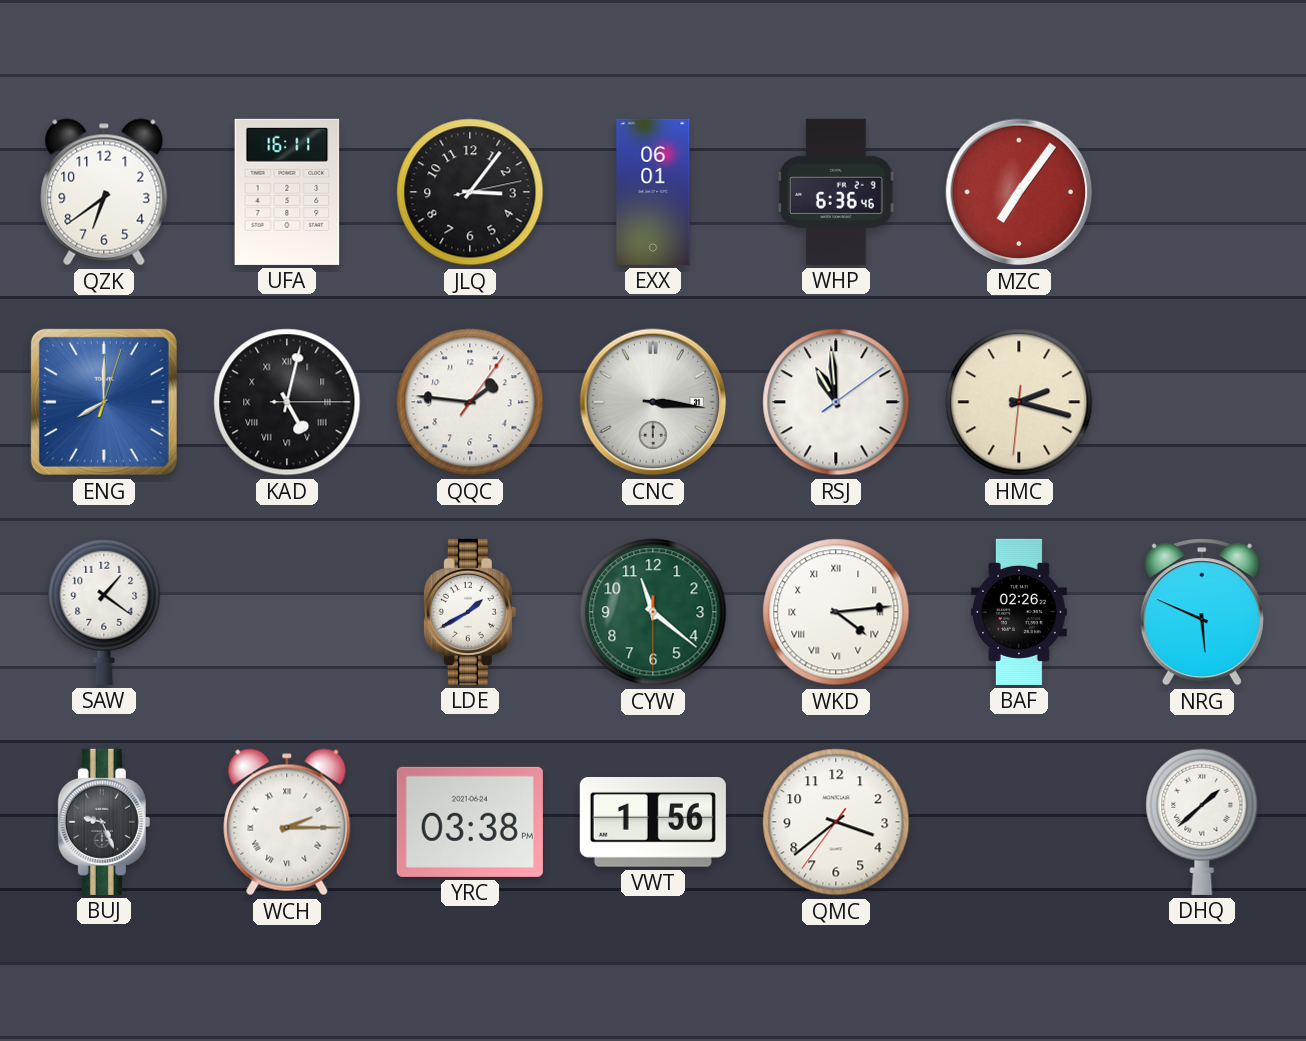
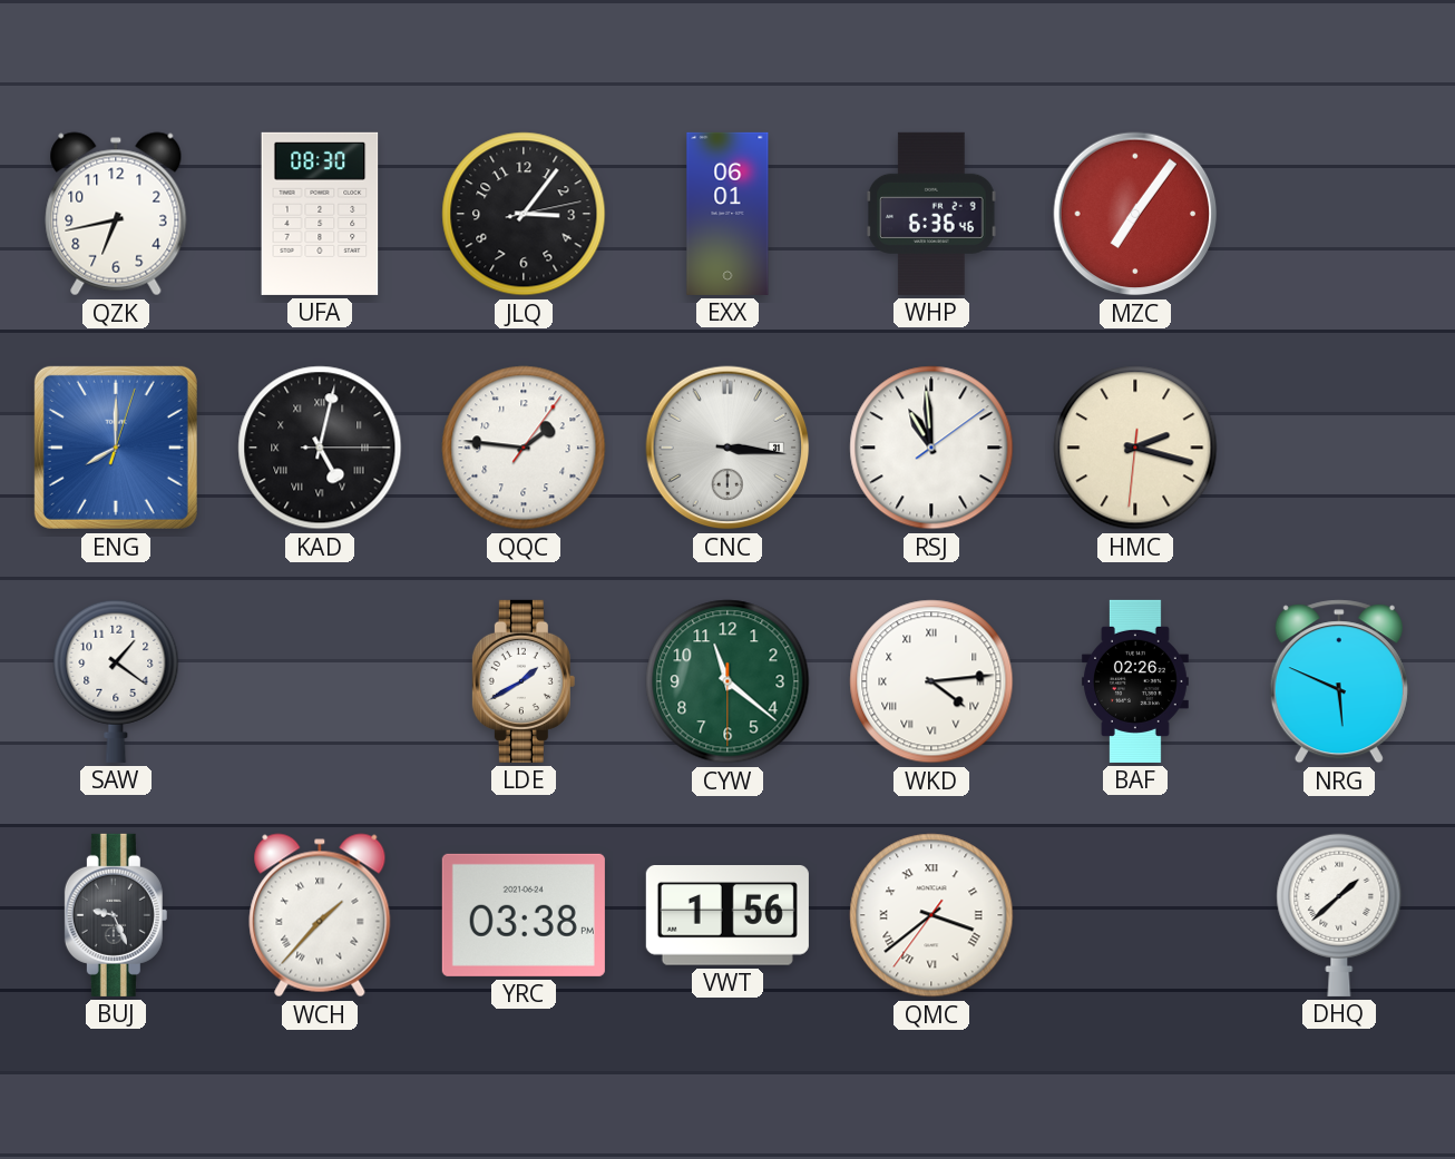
QZK: 6:39 -> 6:43 (116, 214)
UFA: 16:11 -> 08:30 (320, 214)
WCH: 2:15 -> 1:37 (320, 915)
QMC numerals: Arabic -> Roman (931, 915)
